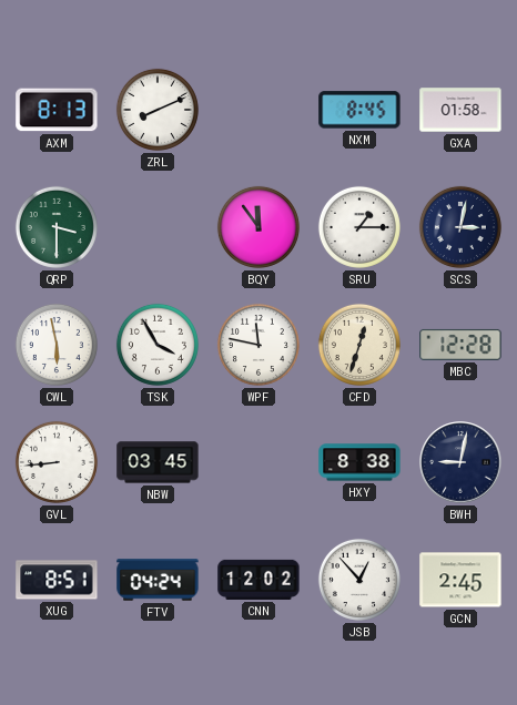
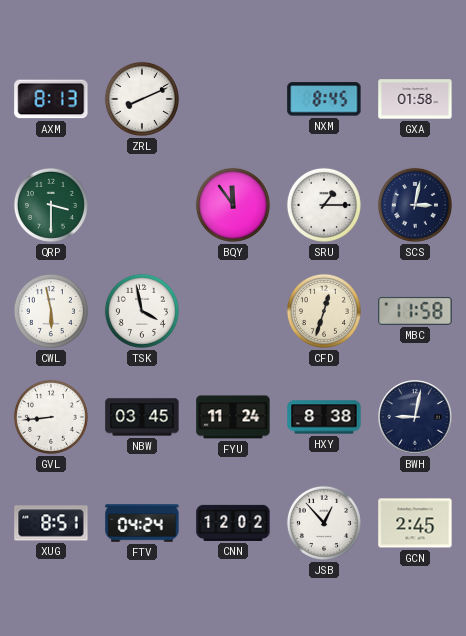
TSK: 3:55 -> 3:58 (142, 311)
WPF: 11:47 -> none (258, 345)
MBC: 12:28 -> 11:58 (415, 311)
FYU: none -> 11:24 (233, 417)
